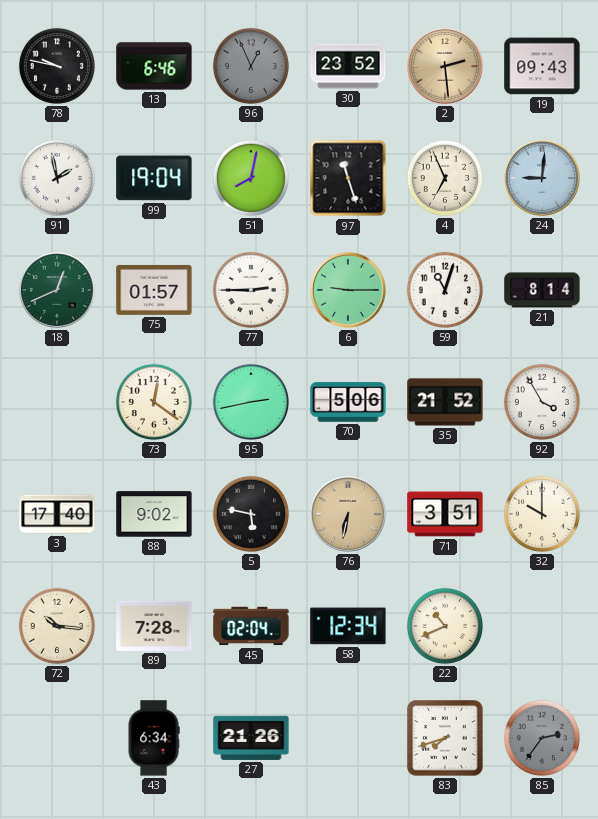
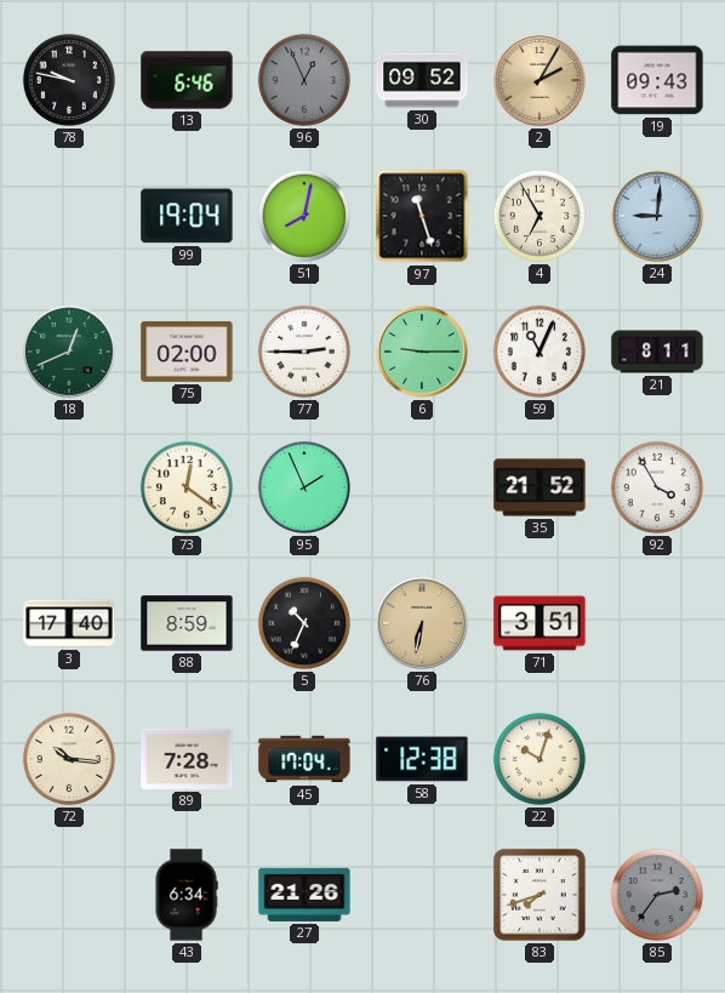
30: 23:52 -> 09:52 (422, 80)
2: 2:29 -> 2:05 (541, 81)
91: 1:58 -> none (57, 178)
4: 6:56 -> 6:55 (540, 216)
75: 01:57 -> 02:00 (187, 352)
59: 11:03 -> 11:04 (540, 352)
21: 8:14 -> 8:11 (657, 352)
95: 2:43 -> 1:56 (304, 487)
70: 5:06 -> none (348, 402)
88: 9:02 -> 8:59 (187, 623)
5: 5:47 -> 10:34 (304, 623)
32: 10:00 -> none (542, 514)
45: 02:04 -> 17:04 (304, 759)
58: 12:34 -> 12:38 (422, 759)
22: 10:41 -> 10:03 (540, 759)
